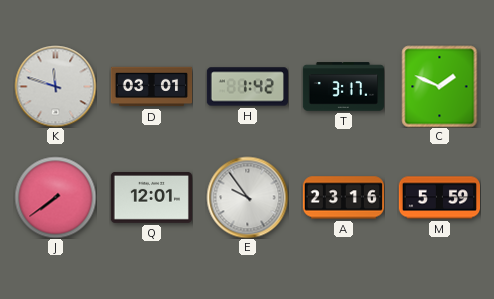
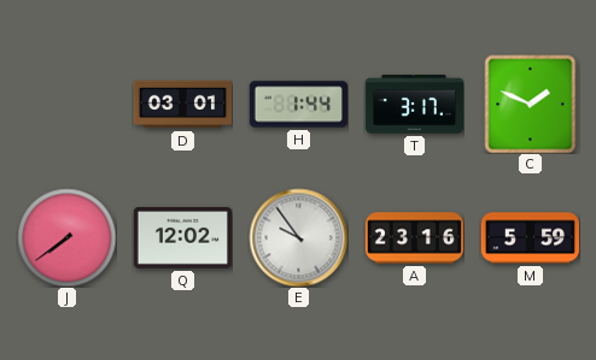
K: 11:48 -> none (55, 86)
H: 1:42 -> 1:44 (298, 105)
Q: 12:01 -> 12:02 (182, 237)
